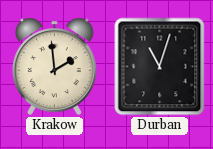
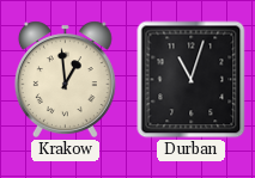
Krakow: 1:59 -> 12:59 (65, 79)
